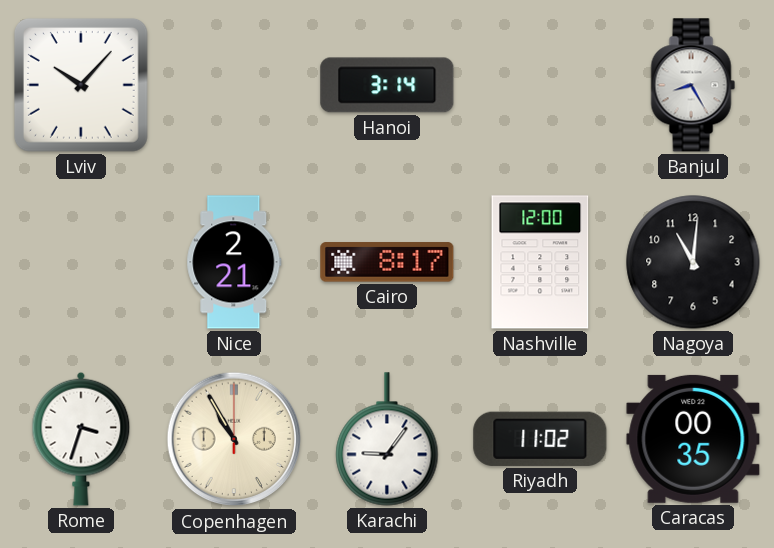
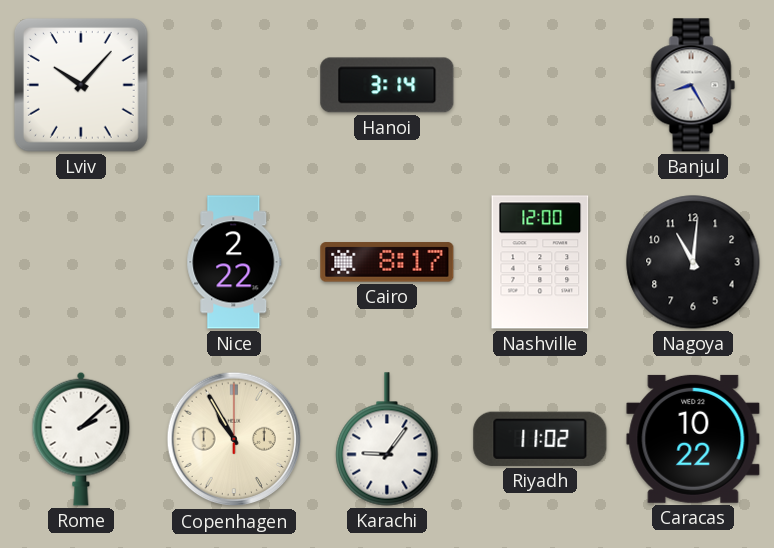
Nice: 2:21 -> 2:22 (234, 262)
Rome: 3:33 -> 2:08 (81, 439)
Caracas: 00:35 -> 10:22 (693, 439)
